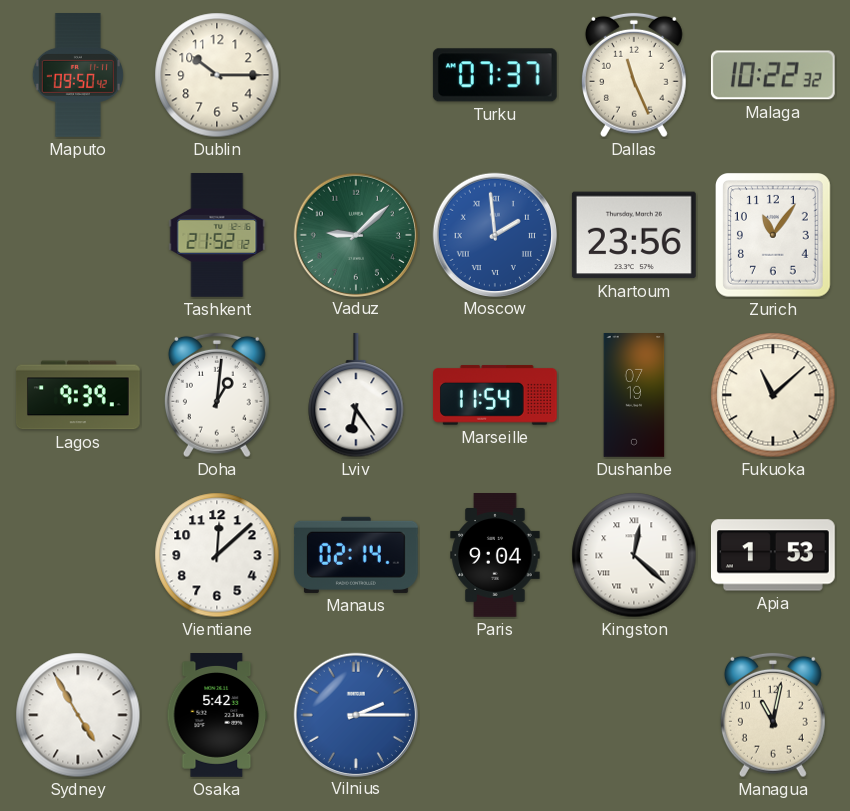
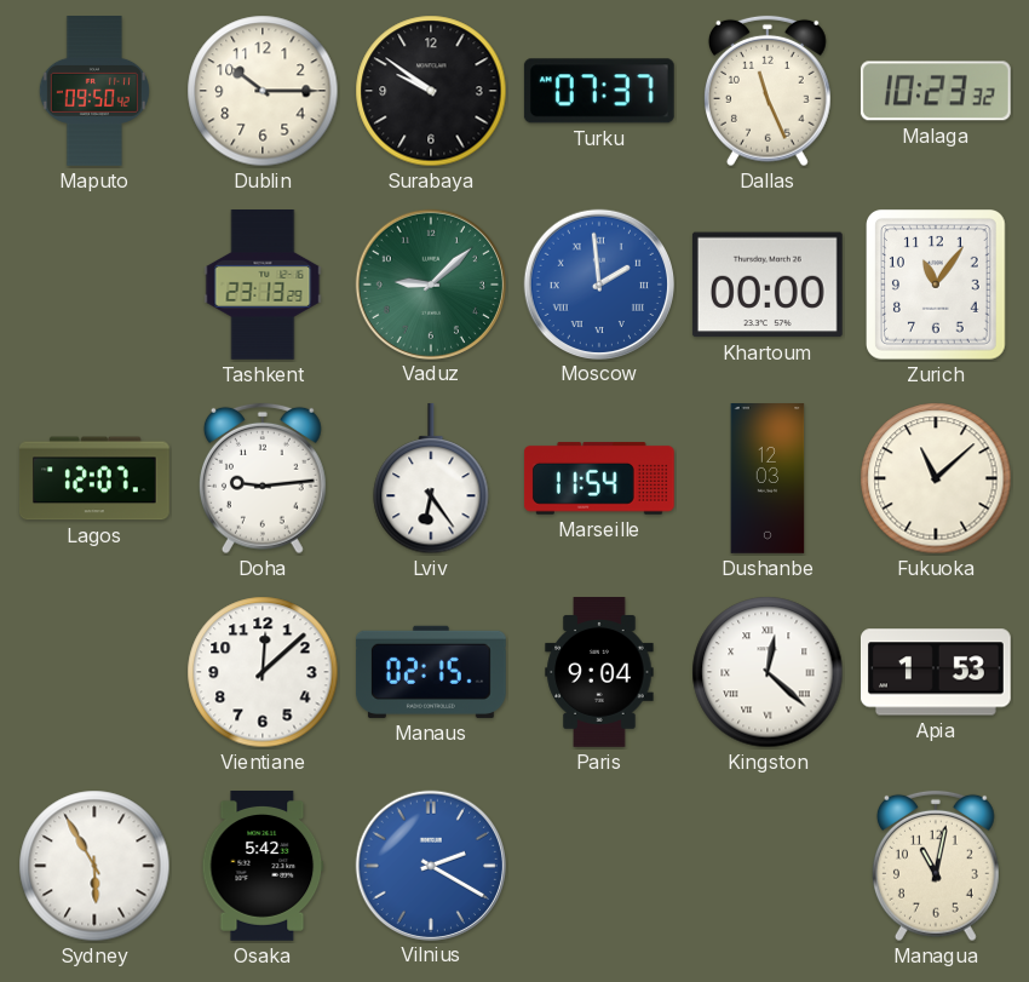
Surabaya: none -> 9:51 (431, 91)
Malaga: 10:22 -> 10:23 (936, 91)
Tashkent: 21:52 -> 23:13 (263, 286)
Khartoum: 23:56 -> 00:00 (768, 285)
Lagos: 9:39 -> 12:07 (94, 478)
Doha: 1:01 -> 9:14 (263, 478)
Dushanbe: 07:19 -> 12:03 (768, 479)
Manaus: 02:14 -> 02:15 (431, 672)
Sydney: 4:55 -> 5:55 (94, 866)
Vilnius: 2:15 -> 2:20 (430, 865)
